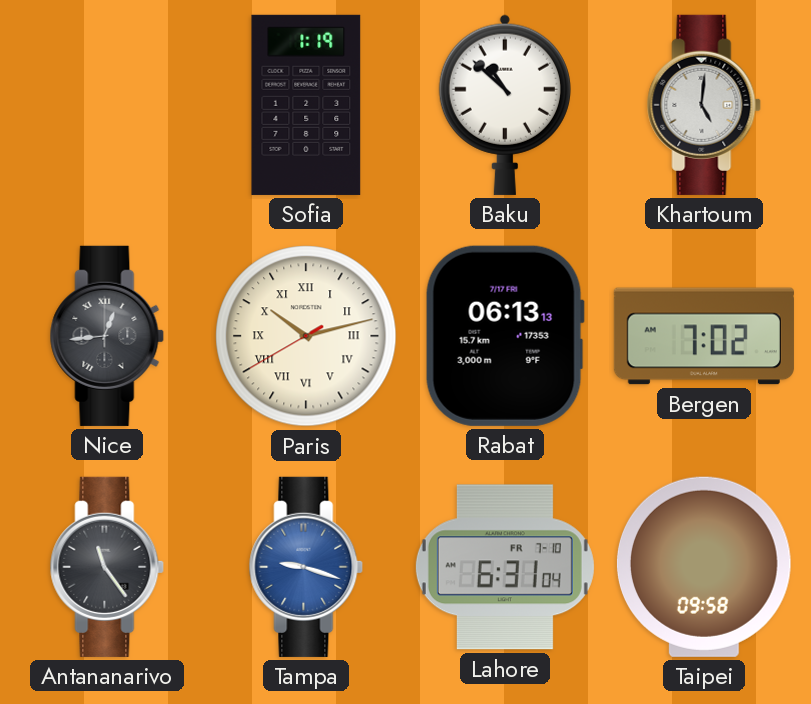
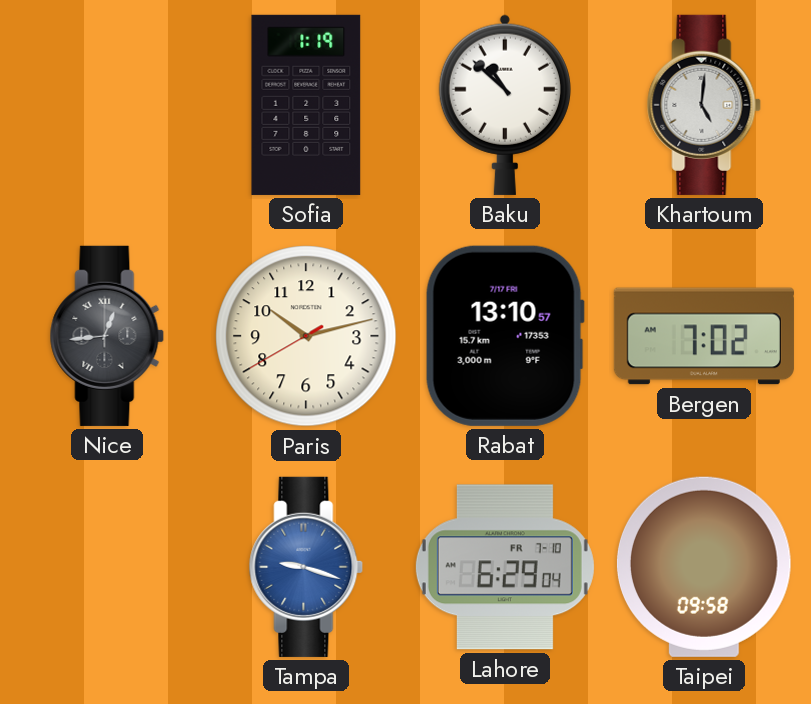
Paris numerals: Roman -> Arabic (306, 336)
Rabat: 06:13 -> 13:10 (505, 336)
Antananarivo: 11:24 -> none (107, 567)
Lahore: 6:31 -> 6:29 (505, 567)
